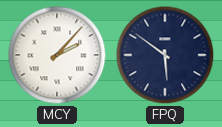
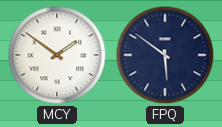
MCY: 2:07 -> 1:51 (57, 55)
